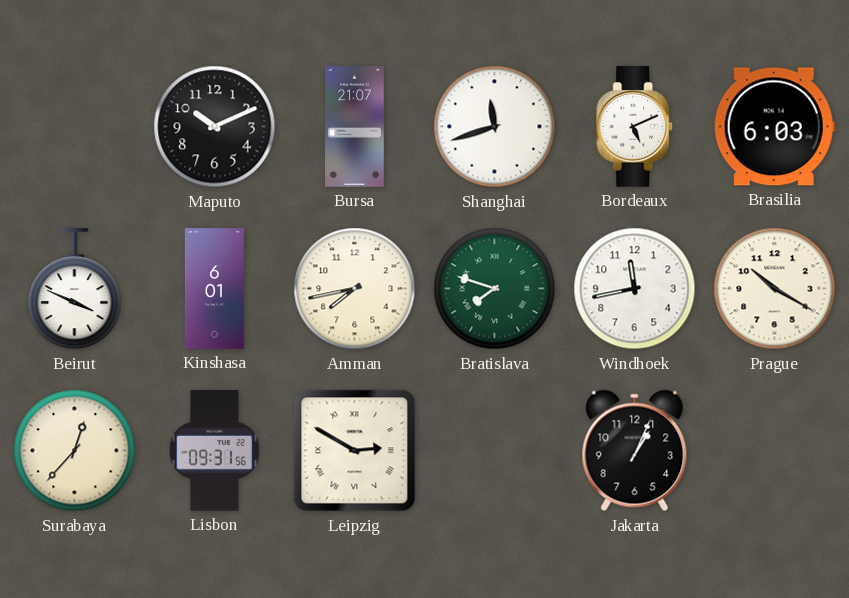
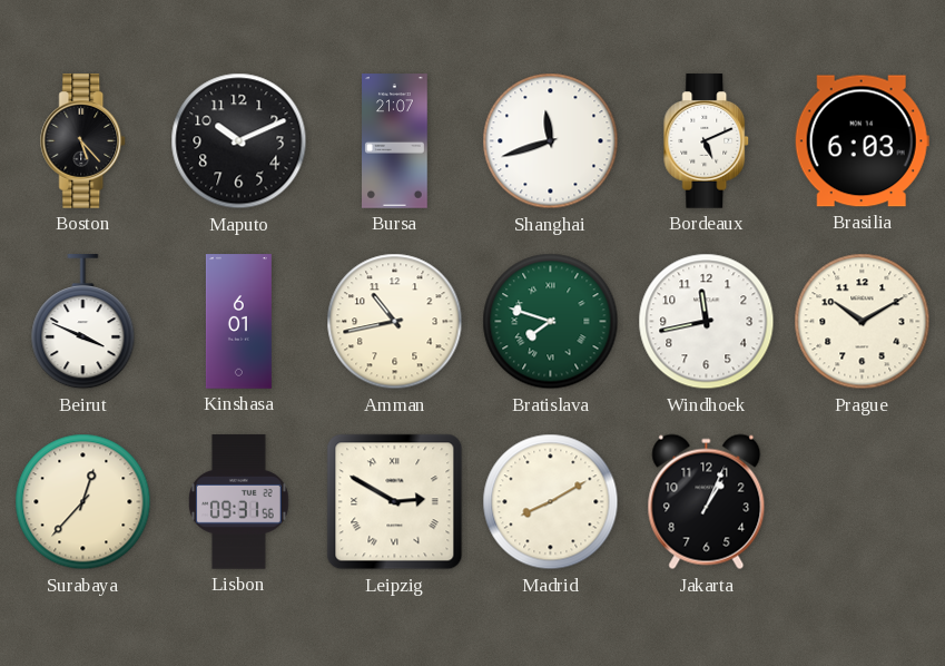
Boston: none -> 5:23 (83, 141)
Amman: 7:43 -> 10:43 (395, 322)
Prague: 10:20 -> 10:10 (863, 322)
Madrid: none -> 8:10 (551, 502)
